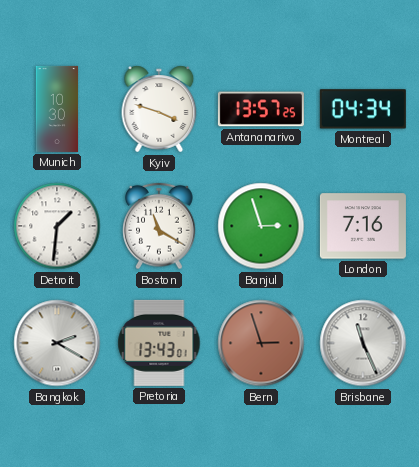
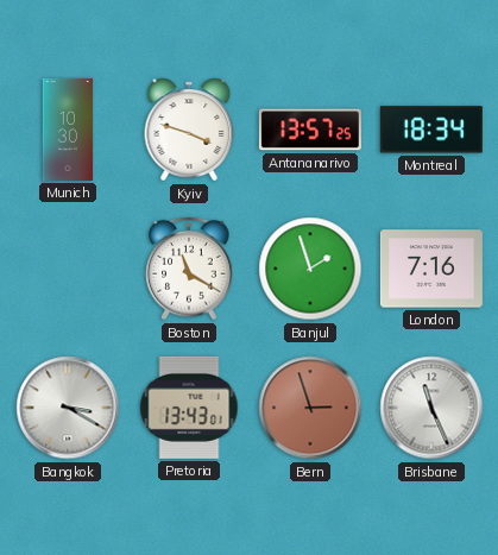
Montreal: 04:34 -> 18:34 (431, 130)
Detroit: 1:31 -> none (57, 226)
Banjul: 2:57 -> 1:57 (310, 269)
Bangkok: 2:20 -> 3:20 (68, 408)
